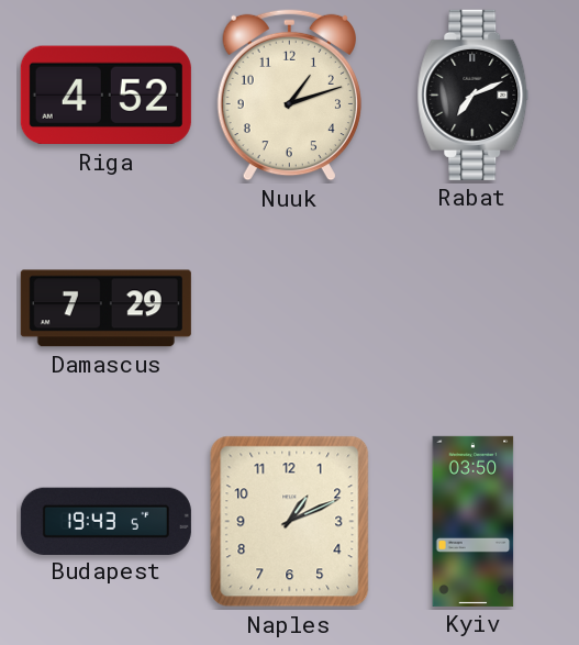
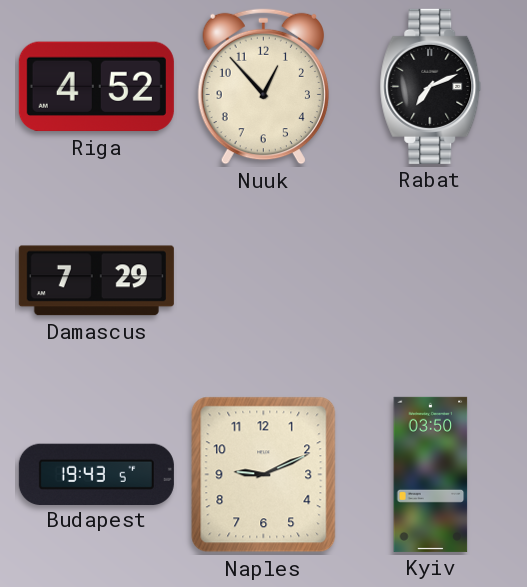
Nuuk: 1:12 -> 12:53 (263, 87)
Naples: 1:11 -> 9:11 (264, 475)
